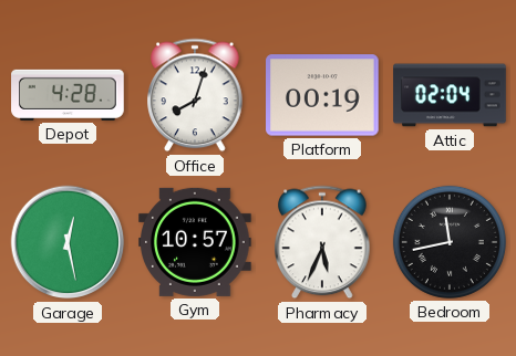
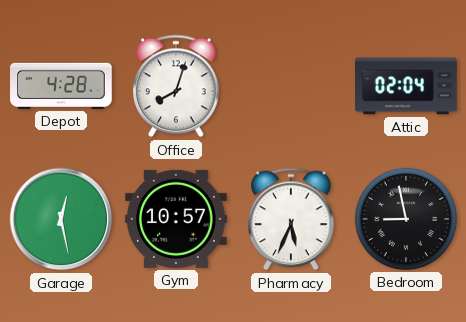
Platform: 00:19 -> none (323, 95)
Bedroom: 11:43 -> 8:58 (406, 219)
